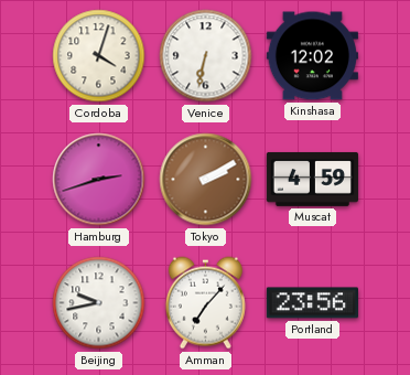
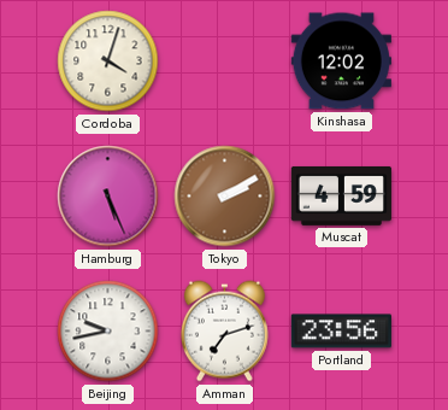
Venice: 6:32 -> none (206, 56)
Hamburg: 2:42 -> 5:26 (108, 197)
Amman: 7:07 -> 7:12 (224, 332)
